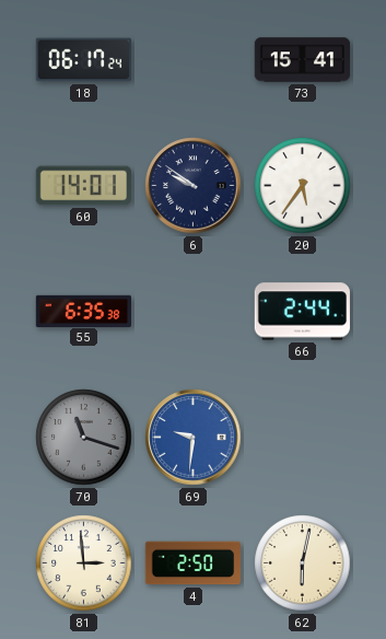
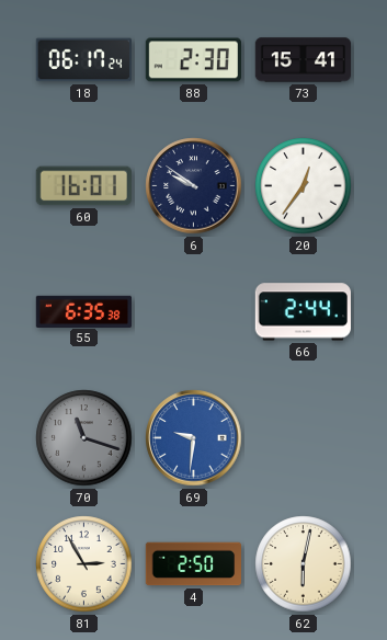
88: none -> 2:30 (193, 60)
60: 14:01 -> 16:01 (83, 186)
20: 5:36 -> 12:36 (304, 186)
81: 2:59 -> 2:55 (84, 564)
